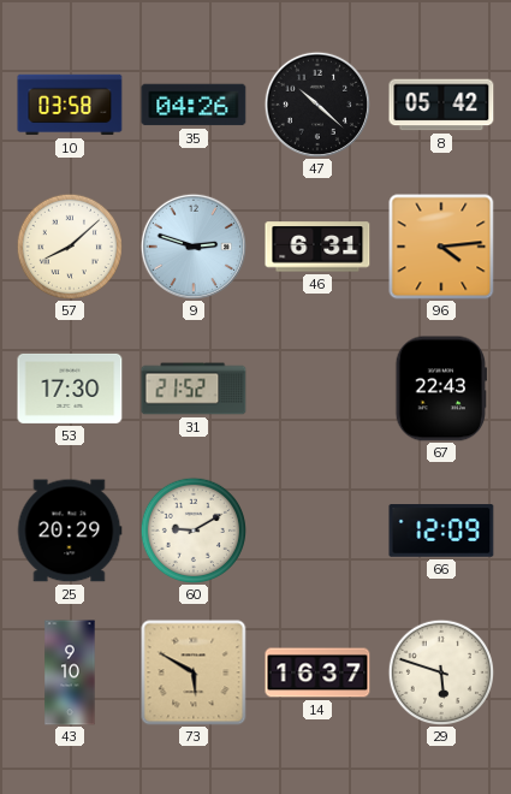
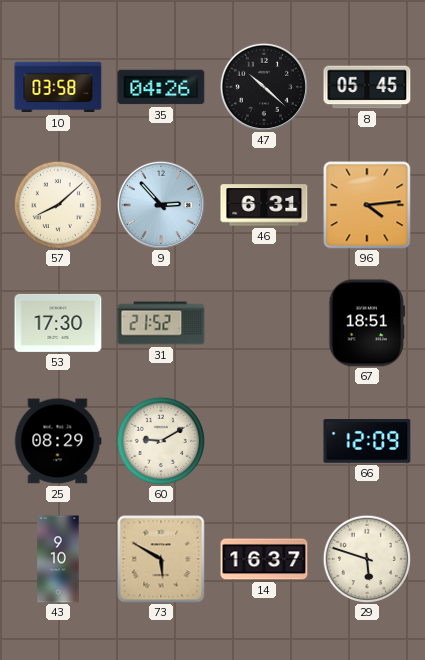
8: 05:42 -> 05:45 (367, 87)
9: 2:48 -> 2:53 (161, 205)
67: 22:43 -> 18:51 (367, 323)
25: 20:29 -> 08:29 (58, 441)
